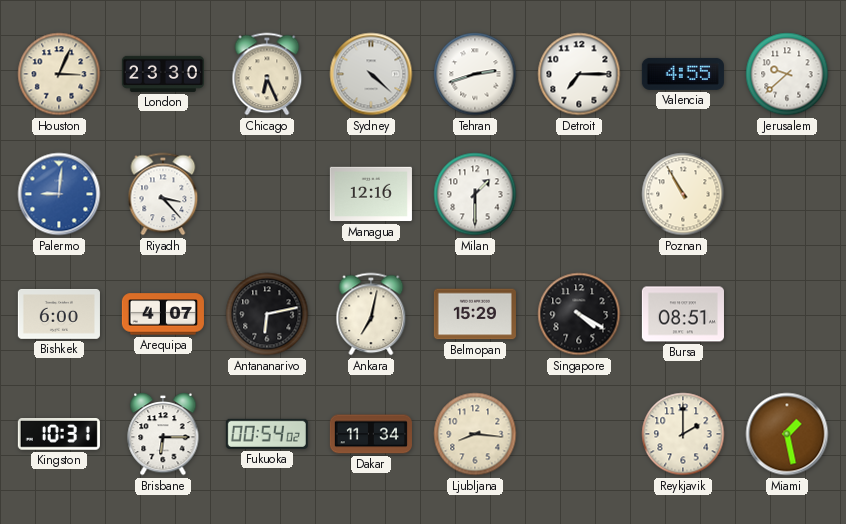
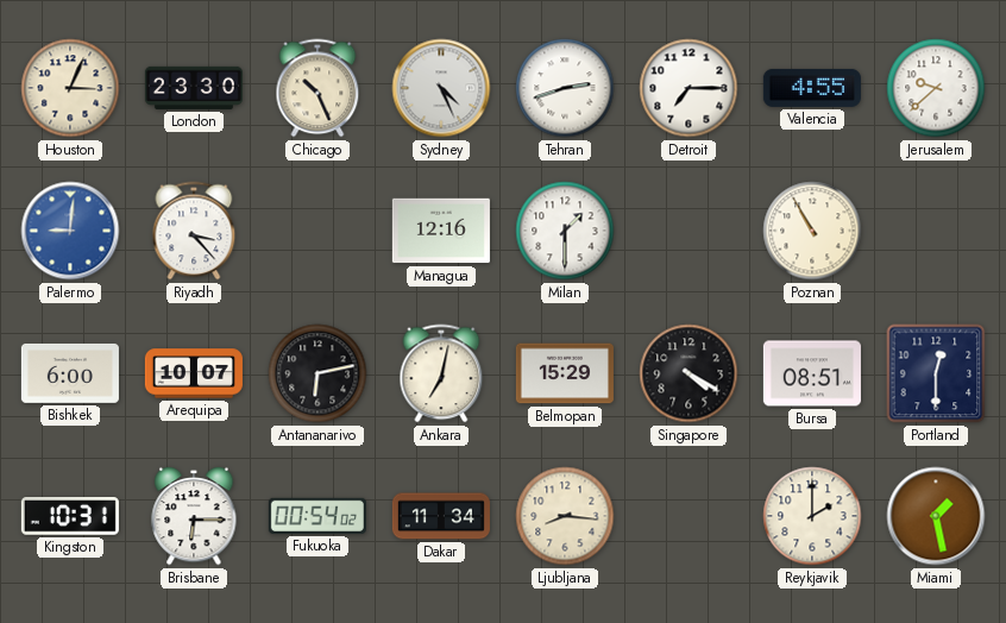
Chicago: 6:26 -> 10:26 (317, 88)
Sydney: 4:22 -> 4:26 (441, 88)
Arequipa: 4:07 -> 10:07 (194, 373)
Portland: none -> 12:30 (936, 373)
